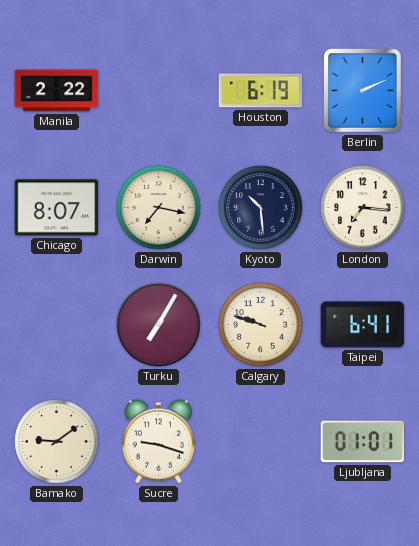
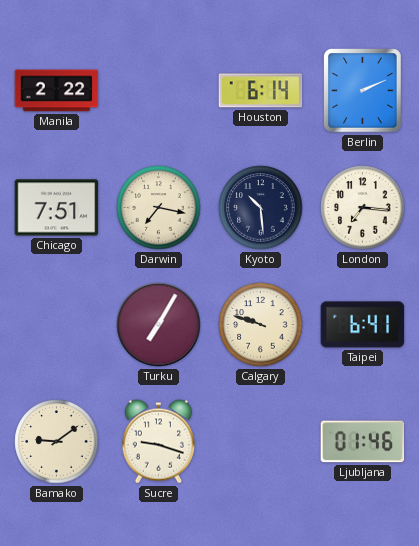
Houston: 6:19 -> 6:14 (261, 91)
Chicago: 8:07 -> 7:51 (57, 208)
Ljubljana: 01:01 -> 01:46 (363, 442)
